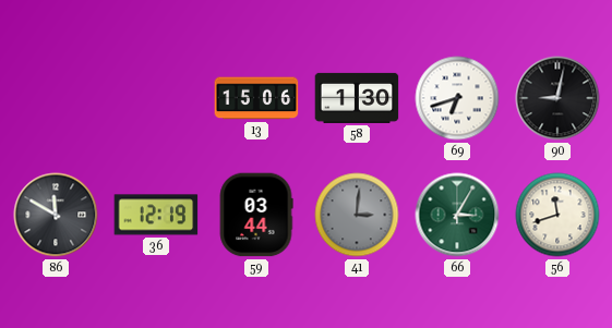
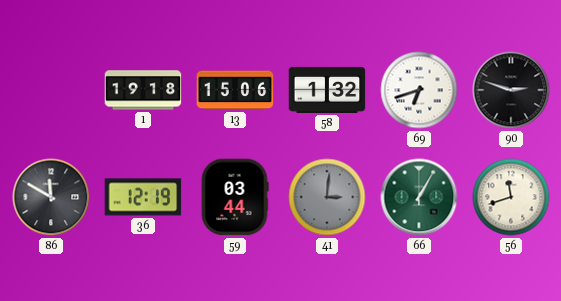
1: none -> 19:18 (143, 90)
58: 1:30 -> 1:32 (327, 90)
90: 9:02 -> 2:48 (511, 90)
66: 3:05 -> 1:05 (419, 197)
